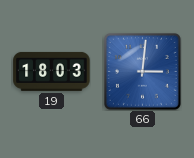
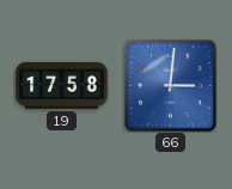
19: 18:03 -> 17:58 (62, 85)
